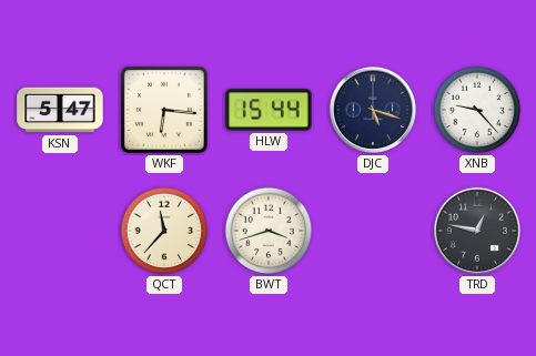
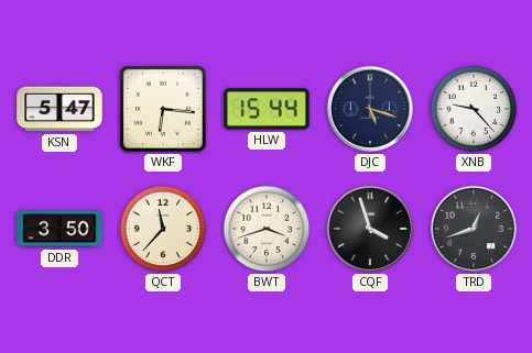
DDR: none -> 3:50 (59, 229)
CQF: none -> 3:57 (370, 229)
TRD: 12:47 -> 12:42 (474, 229)
